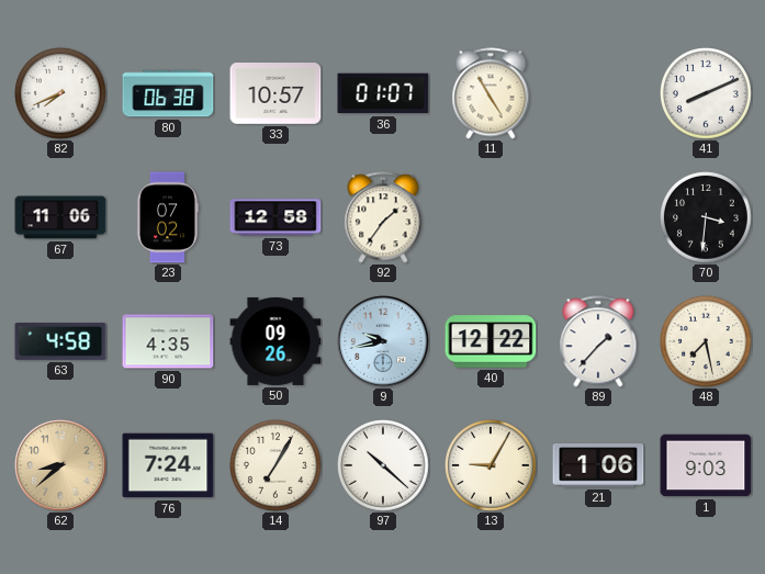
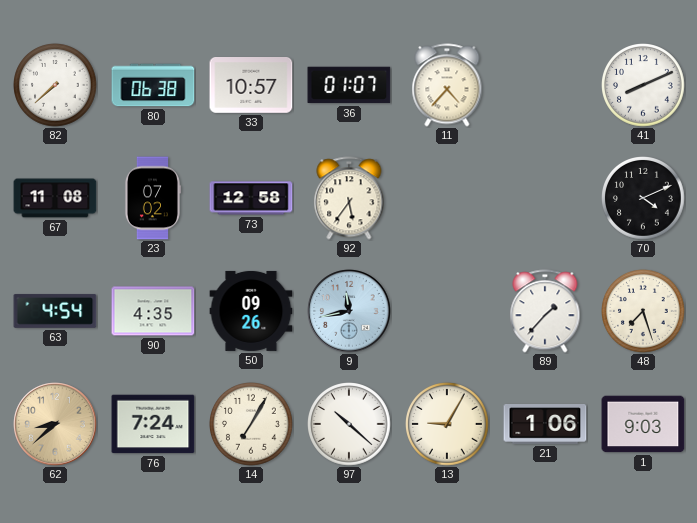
82: 7:41 -> 7:38 (56, 86)
11: 4:55 -> 4:37 (447, 85)
67: 11:06 -> 11:08 (55, 198)
92: 1:36 -> 5:36 (349, 198)
70: 3:31 -> 4:11 (644, 199)
63: 4:58 -> 4:54 (55, 311)
9: 9:43 -> 11:43 (349, 311)
40: 12:22 -> none (491, 341)
48: 7:28 -> 7:27 (644, 312)
